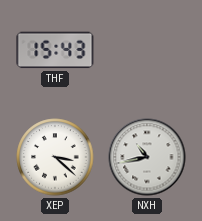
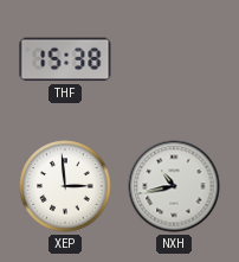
THF: 15:43 -> 15:38 (65, 59)
XEP: 3:22 -> 2:59 (65, 186)
